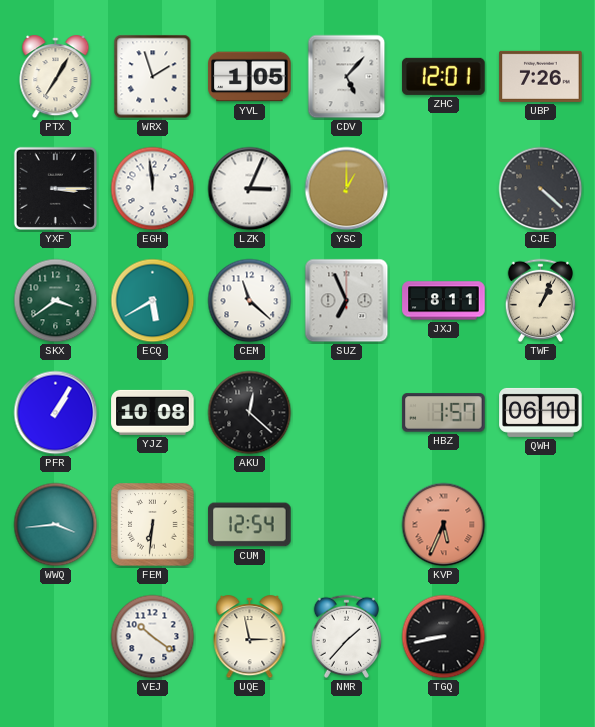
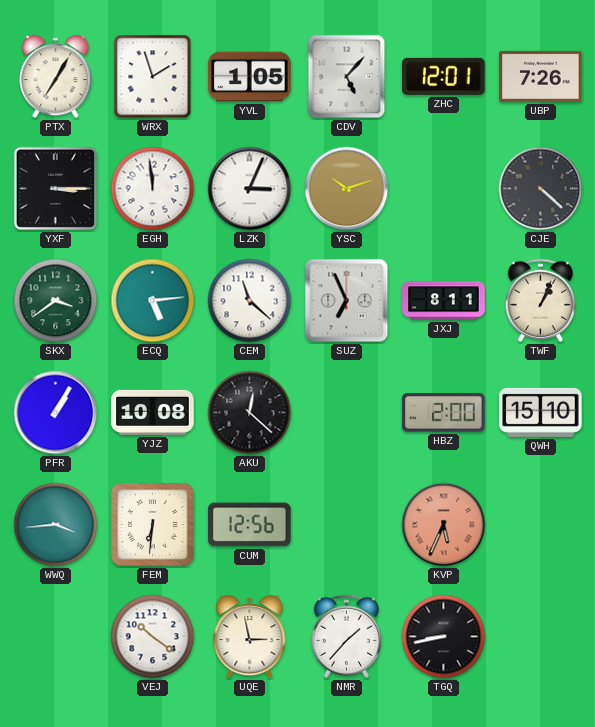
YSC: 1:00 -> 10:12 (347, 189)
ECQ: 5:40 -> 5:14 (153, 301)
HBZ: 1:57 -> 2:00 (444, 413)
QWH: 06:10 -> 15:10 (541, 412)
CUM: 12:54 -> 12:56 (250, 525)
